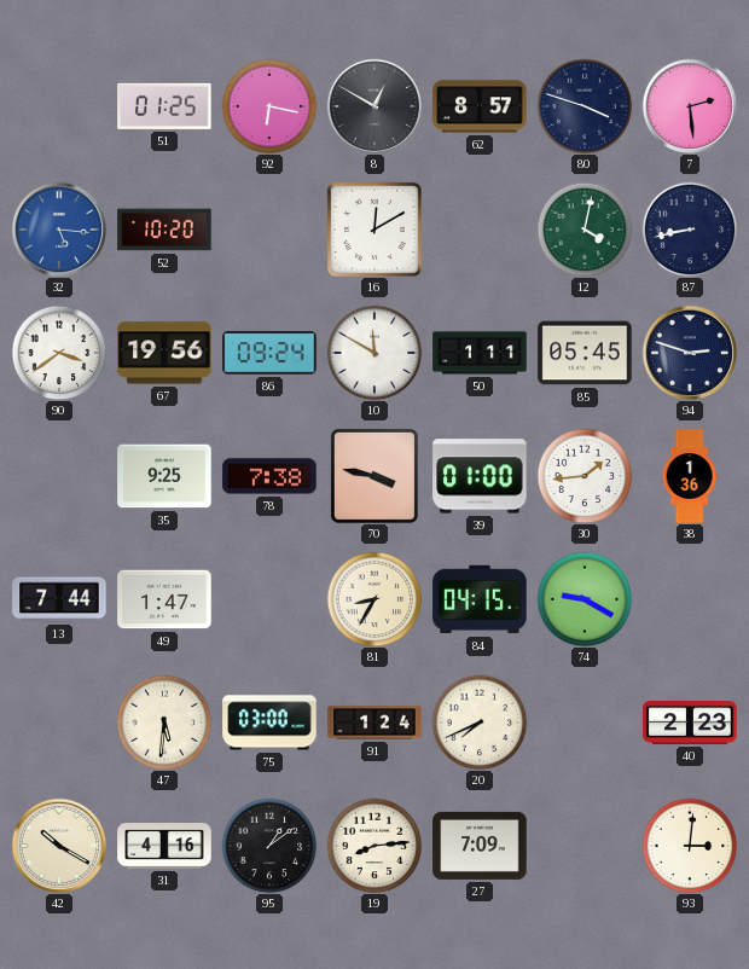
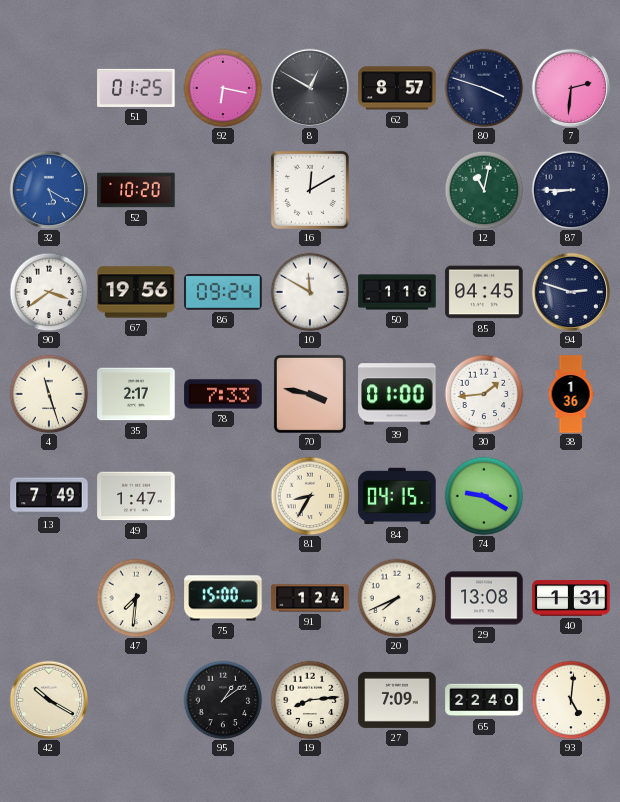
7: 2:29 -> 2:31 (570, 87)
32: 5:16 -> 5:20 (48, 189)
12: 4:02 -> 11:02 (484, 190)
87: 8:43 -> 8:45 (571, 190)
50: 1:11 -> 1:16 (397, 292)
85: 05:45 -> 04:45 (484, 292)
4: none -> 11:27 (49, 394)
35: 9:25 -> 2:17 (136, 394)
78: 7:38 -> 7:33 (223, 394)
13: 7:44 -> 7:49 (49, 496)
47: 5:31 -> 7:31 (136, 598)
75: 03:00 -> 15:00 (223, 598)
29: none -> 13:08 (484, 598)
40: 2:23 -> 1:31 (571, 598)
31: 4:16 -> none (164, 847)
65: none -> 22:40 (484, 700)
93: 3:01 -> 5:01 (571, 700)
